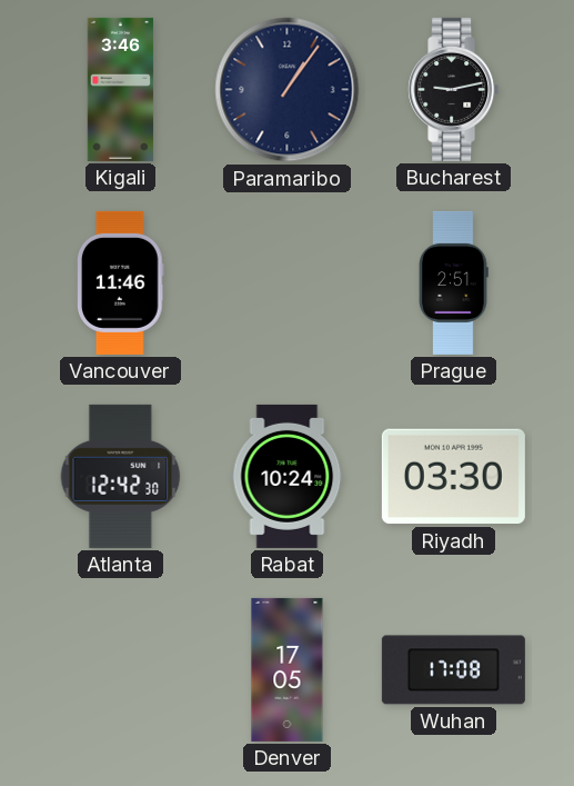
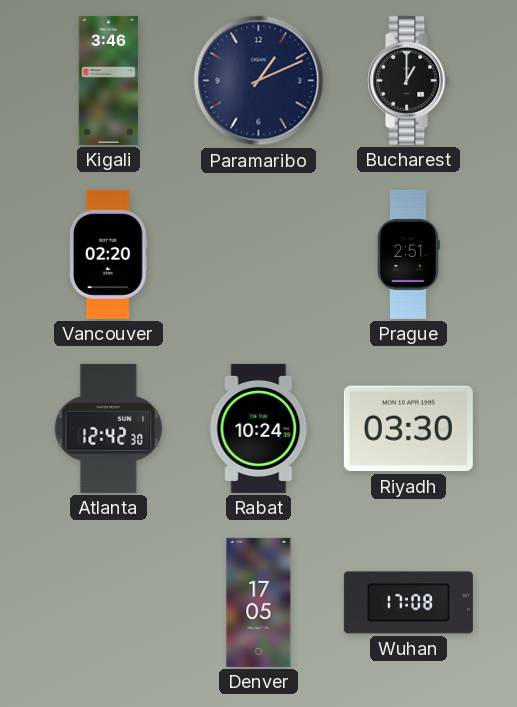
Paramaribo: 1:06 -> 1:11 (259, 81)
Bucharest: 9:13 -> 1:00 (409, 80)
Vancouver: 11:46 -> 02:20 (109, 254)
